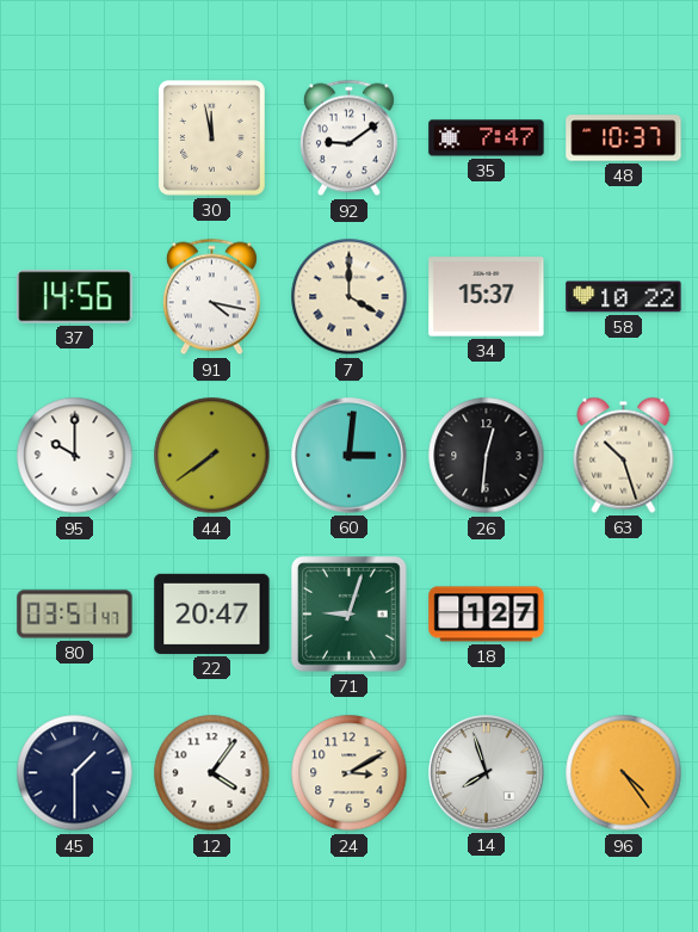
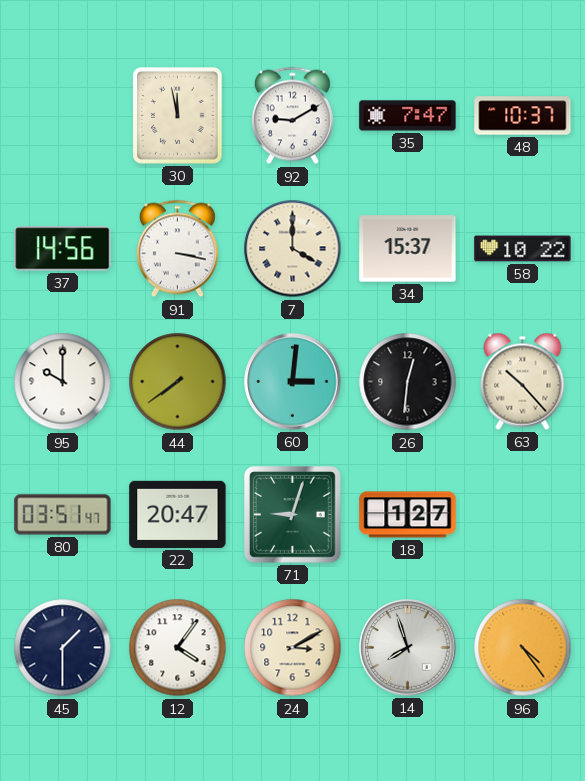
92: 9:09 -> 9:10 (292, 116)
91: 4:17 -> 3:17 (177, 249)
63: 10:27 -> 10:23 (523, 381)
